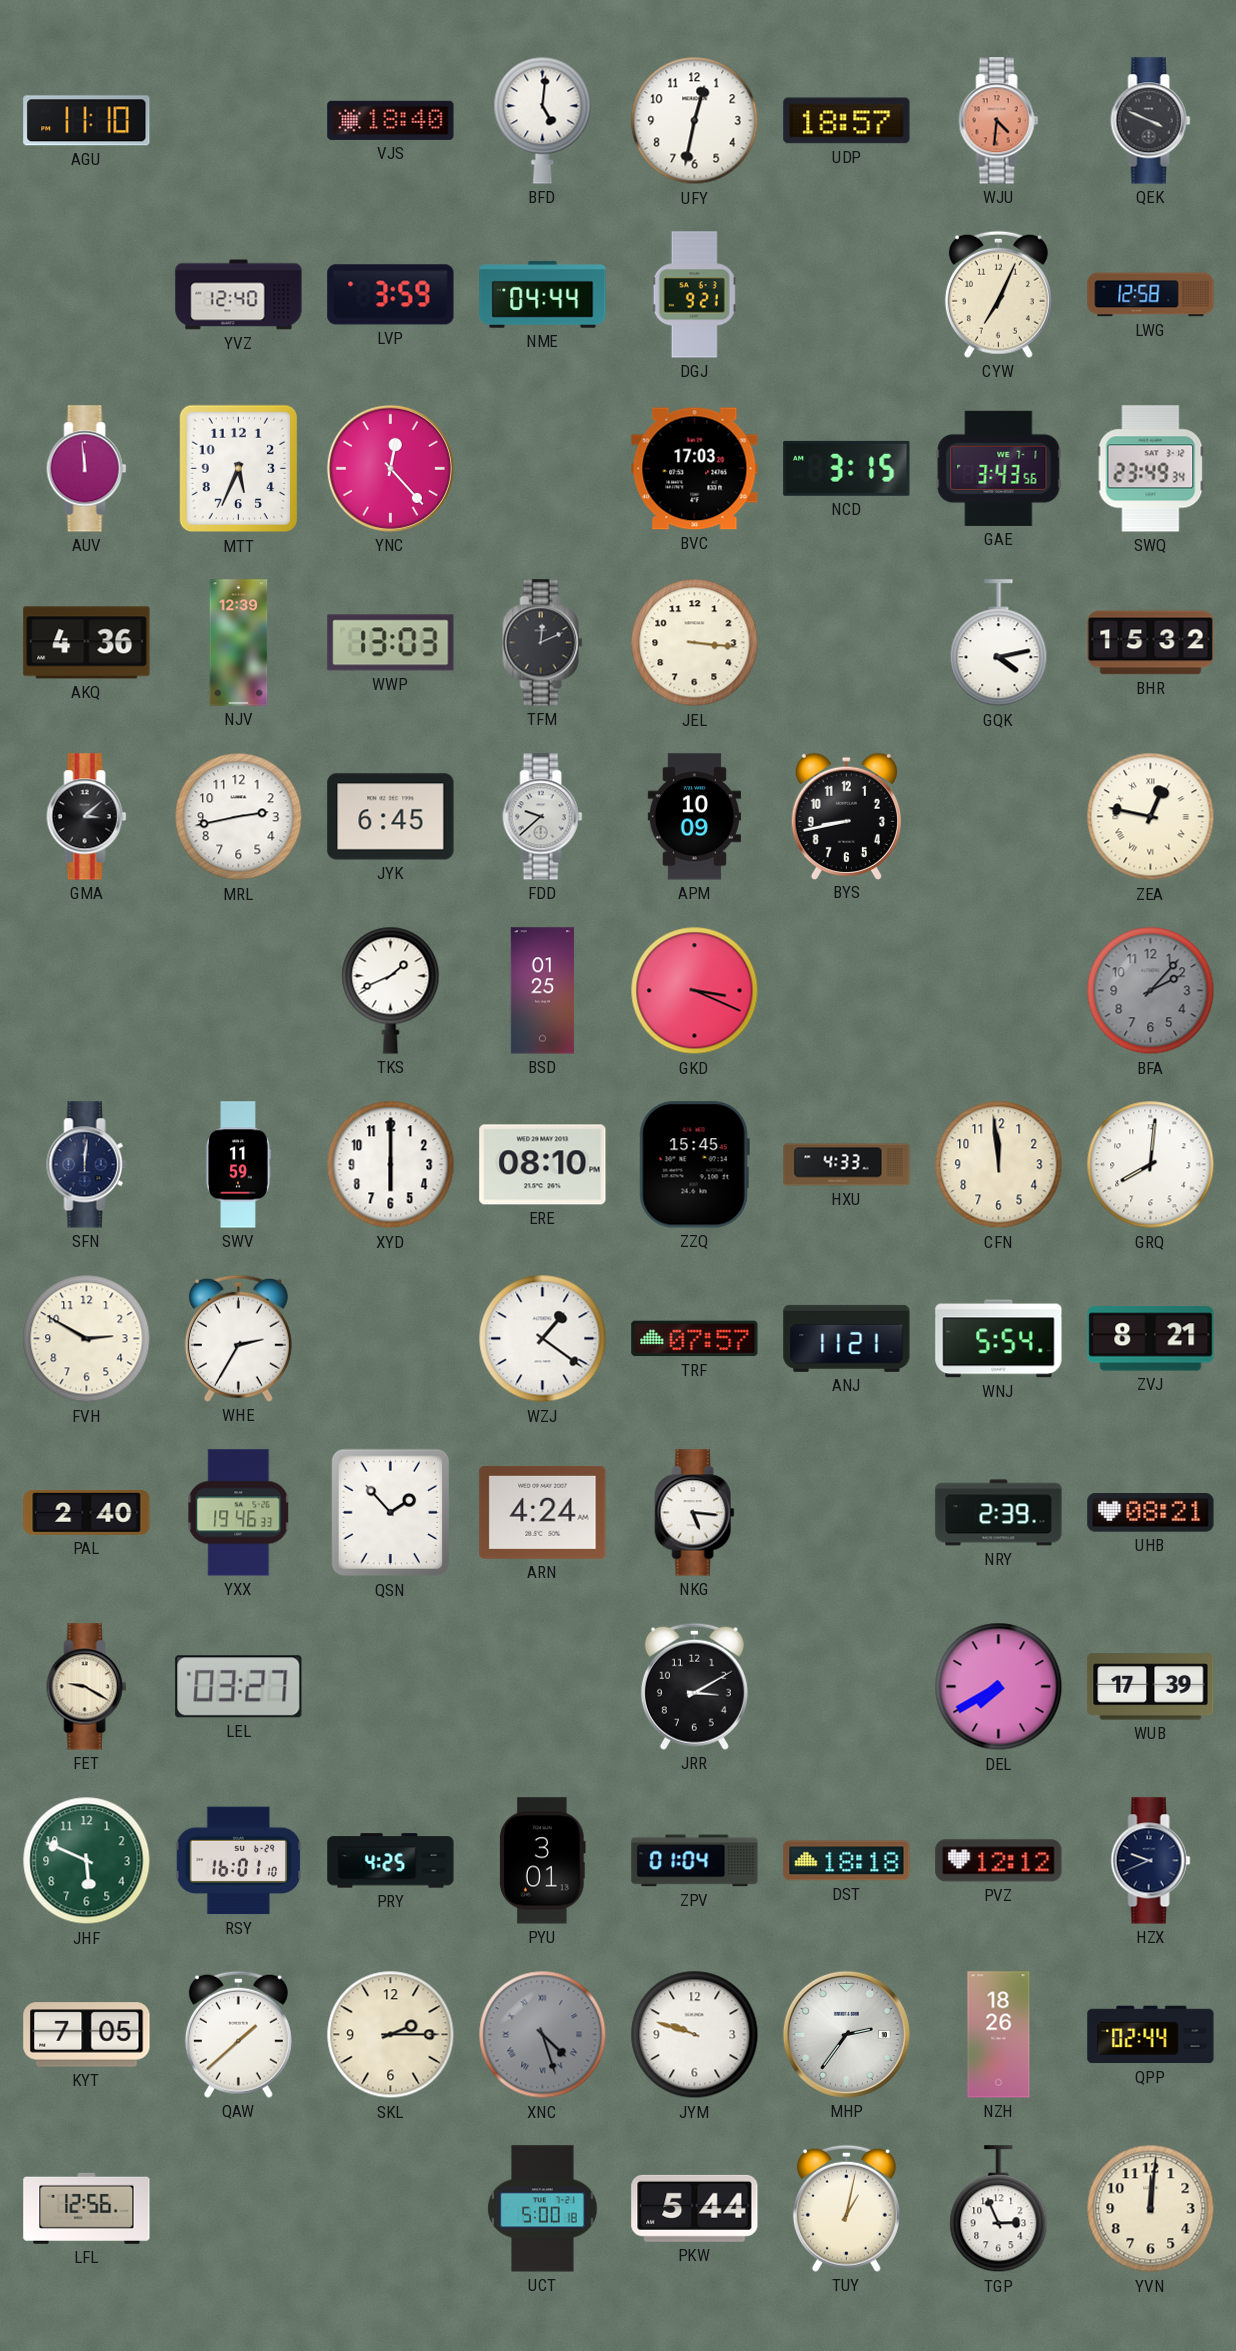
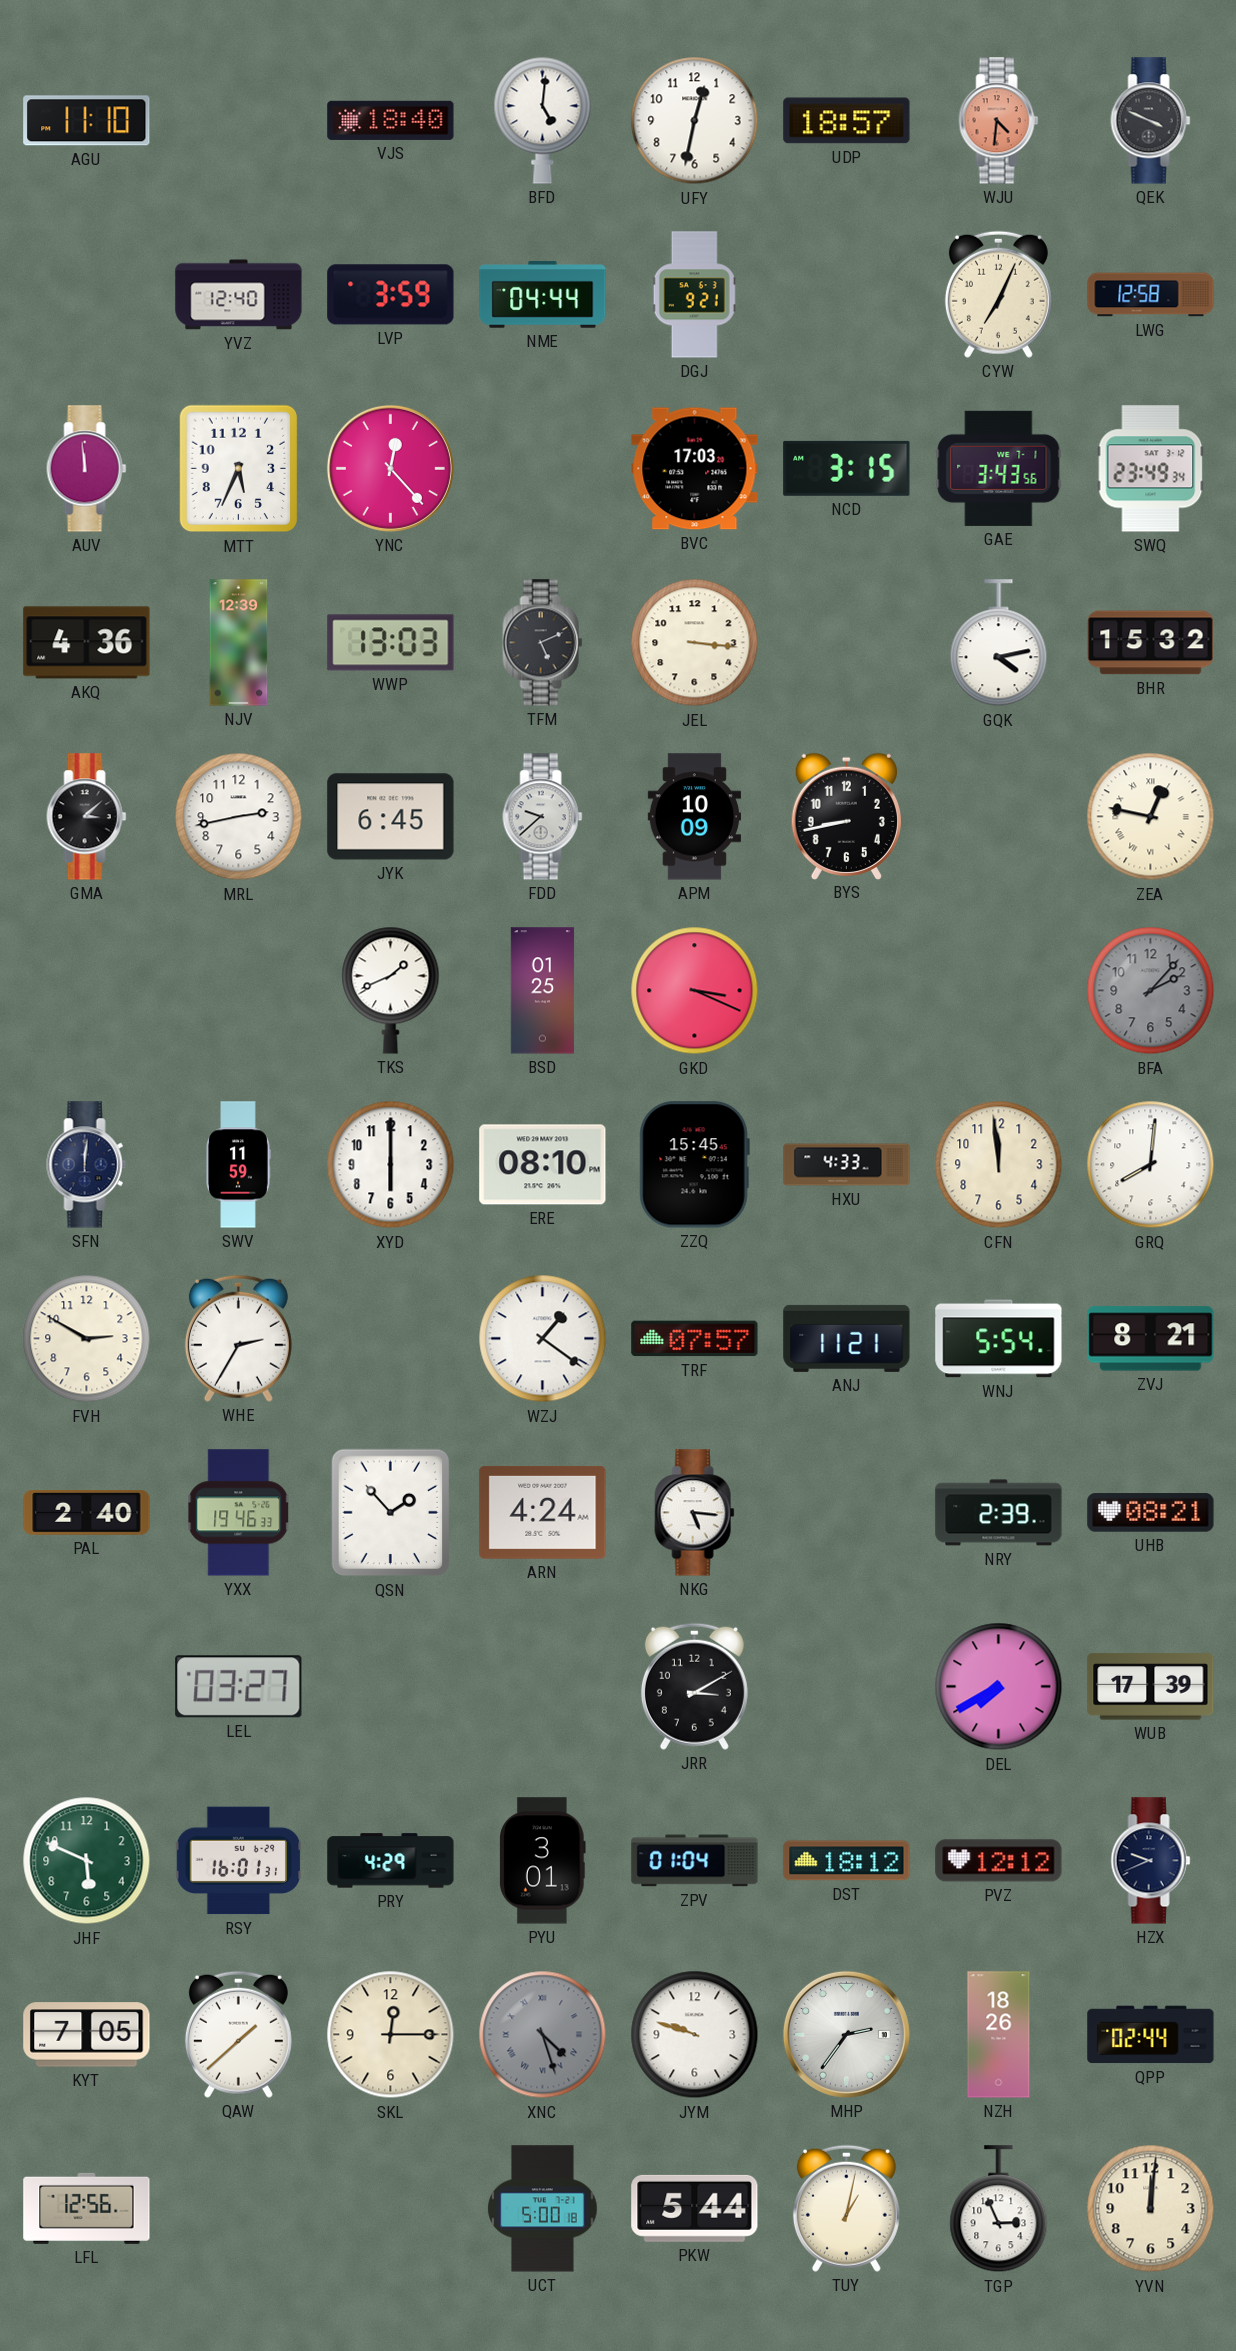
TFM: 12:11 -> 5:11 (543, 643)
FET: 9:20 -> none (87, 1687)
RSY: 16:01:10 -> 16:01:31 (239, 1861)
PRY: 4:25 -> 4:29 (391, 1861)
DST: 18:18 -> 18:12 (847, 1861)
SKL: 2:15 -> 12:15 (391, 2035)
